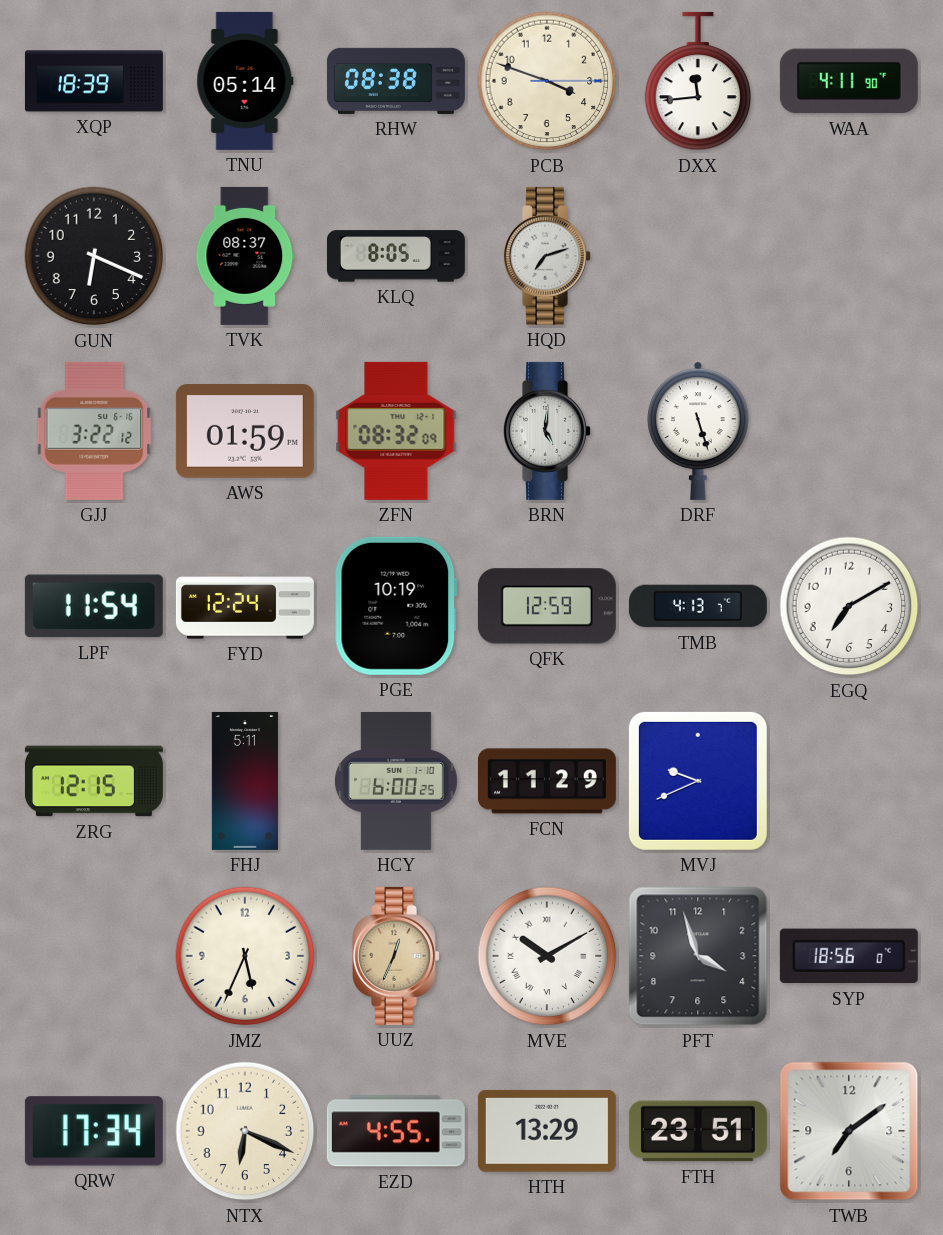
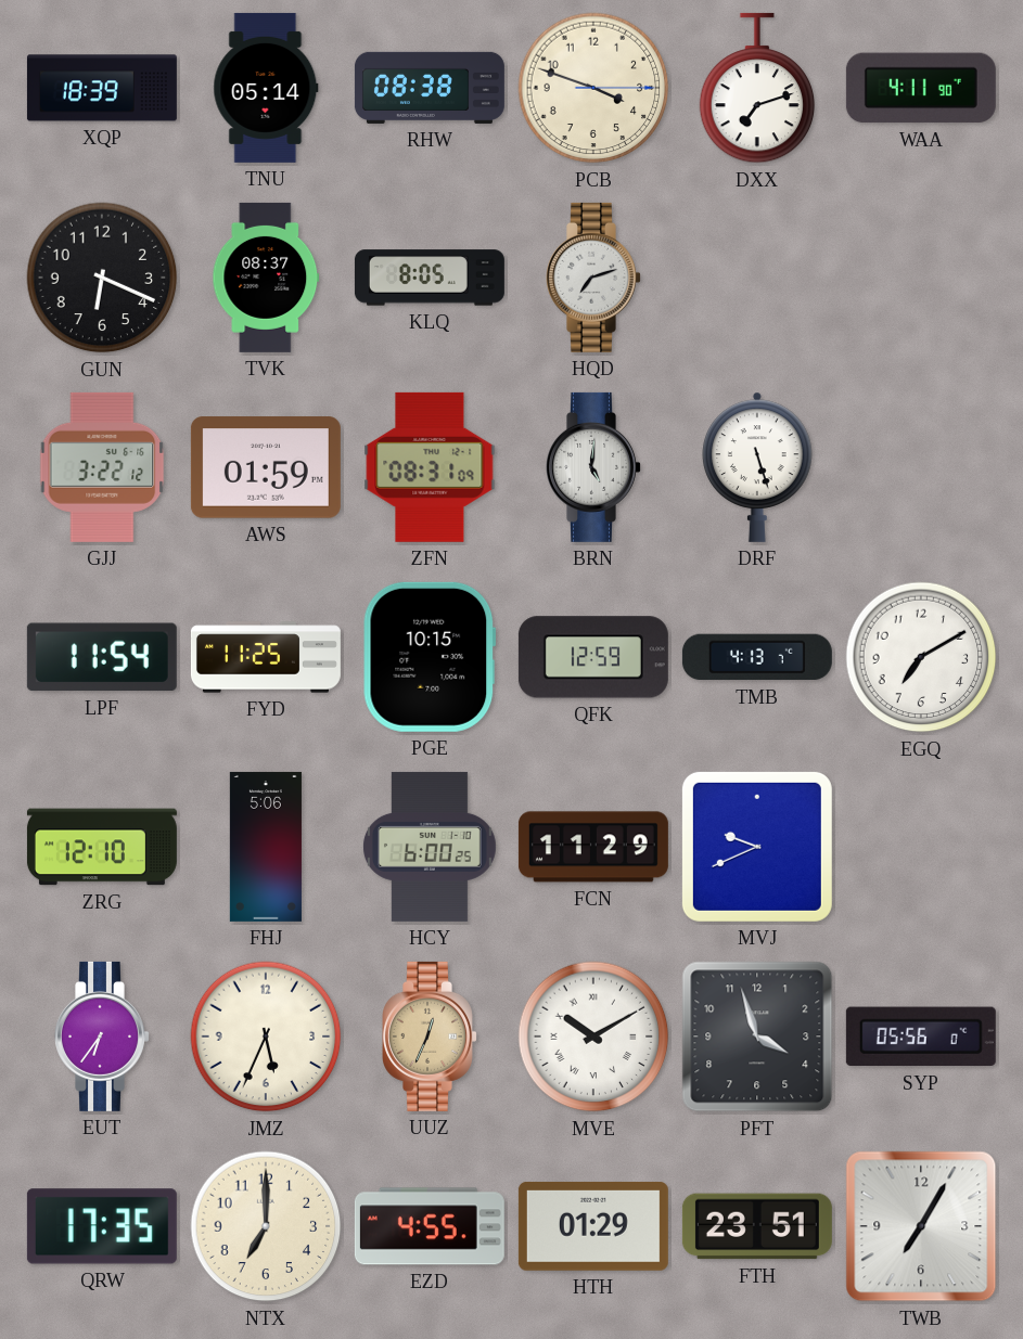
DXX: 11:44 -> 7:12 (757, 88)
ZFN: 08:32 -> 08:31 (430, 467)
FYD: 12:24 -> 11:25 (266, 657)
PGE: 10:19 -> 10:15 (430, 657)
ZRG: 12:15 -> 12:10 (102, 847)
FHJ: 5:11 -> 5:06 (266, 847)
EUT: none -> 6:36 (103, 1037)
SYP: 18:56 -> 05:56 (921, 1037)
QRW: 17:34 -> 17:35 (102, 1226)
NTX: 6:19 -> 7:00 (266, 1226)
HTH: 13:29 -> 01:29 (593, 1226)
TWB: 7:09 -> 7:05 (921, 1226)
